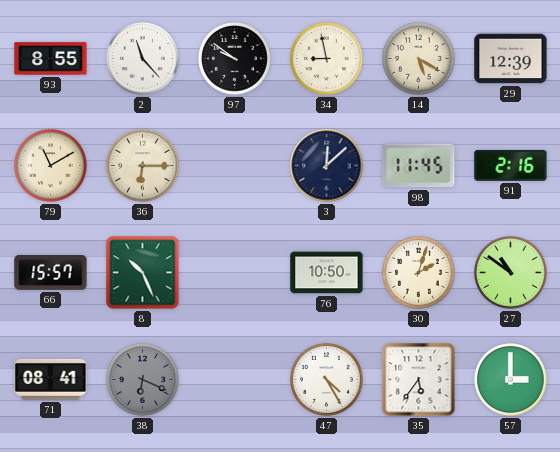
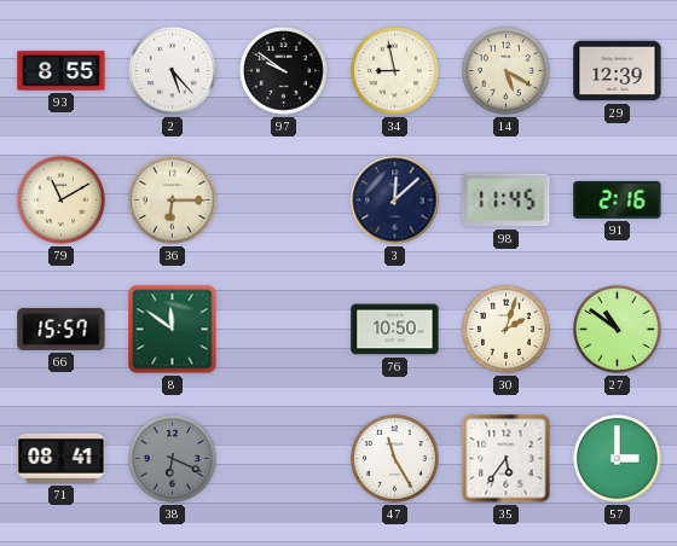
2: 11:23 -> 5:23 (173, 71)
8: 10:26 -> 11:51 (173, 330)
47: 4:25 -> 11:25 (395, 459)
